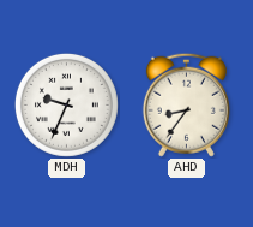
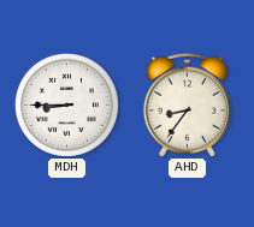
MDH: 9:34 -> 8:45 (66, 104)
